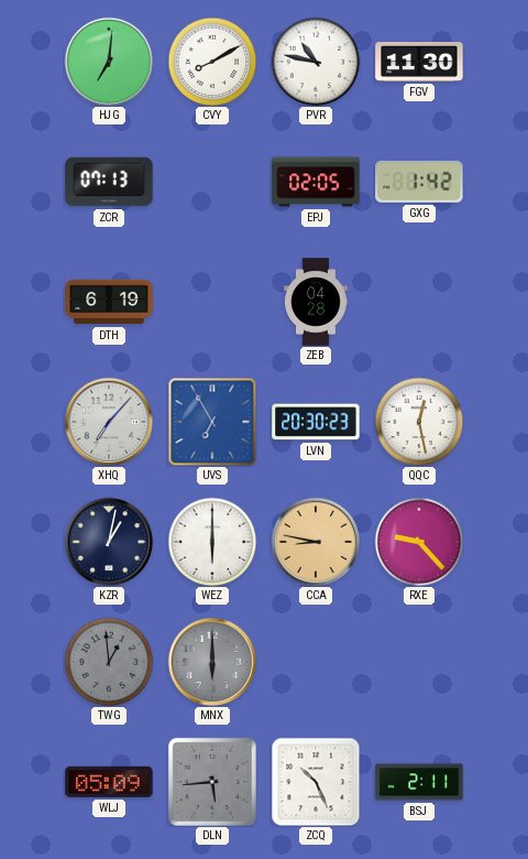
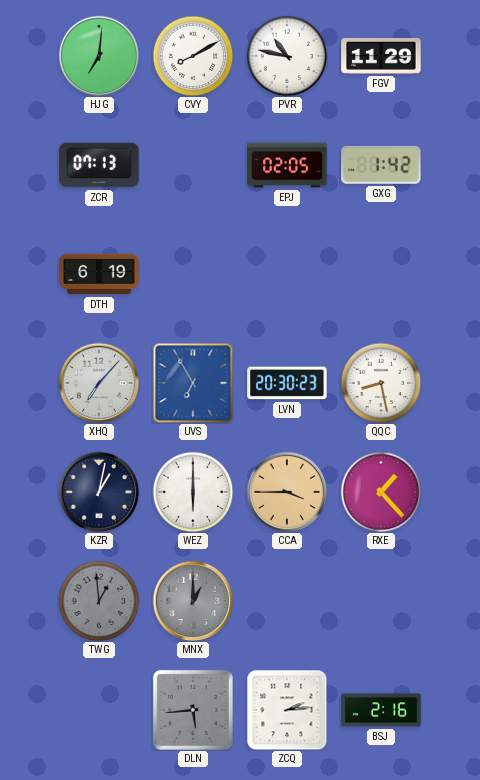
FGV: 11:30 -> 11:29 (381, 57)
ZEB: 04:28 -> none (316, 302)
QQC: 12:28 -> 8:28 (381, 383)
CCA: 8:47 -> 3:45 (287, 492)
RXE: 9:23 -> 1:23 (381, 492)
MNX: 6:00 -> 1:00 (193, 601)
WLJ: 05:09 -> none (109, 782)
ZCQ: 10:26 -> 2:14 (287, 710)
BSJ: 2:11 -> 2:16 (381, 710)
